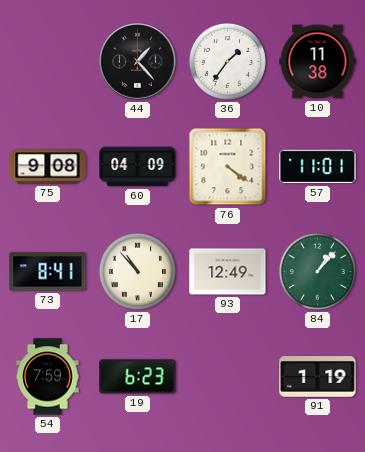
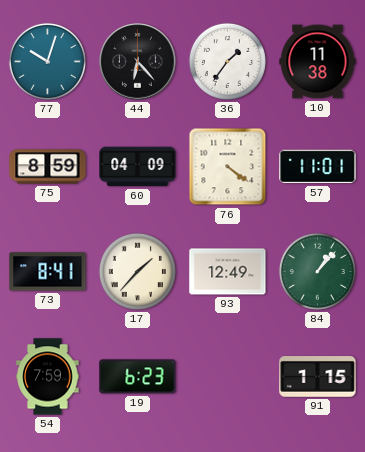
77: none -> 10:03 (47, 61)
44: 1:23 -> 6:23 (138, 62)
75: 9:08 -> 8:59 (48, 167)
17: 10:53 -> 1:37 (137, 271)
91: 1:19 -> 1:15 (318, 377)
